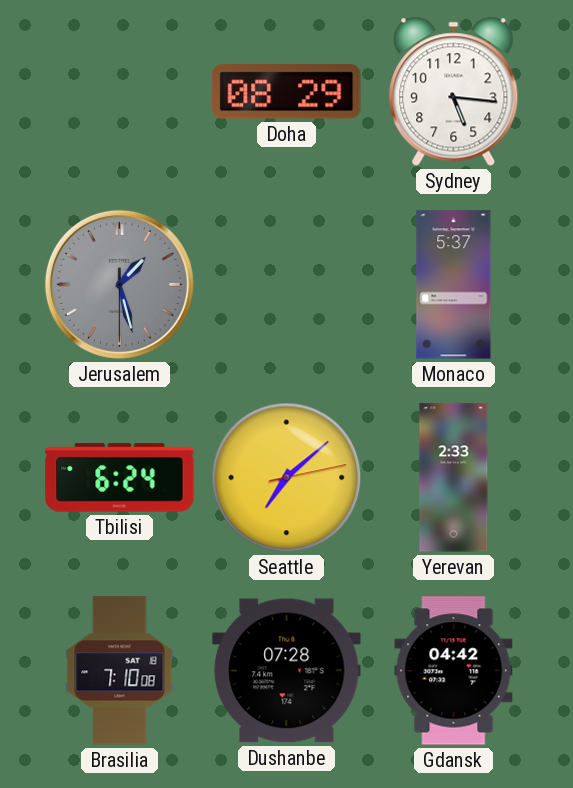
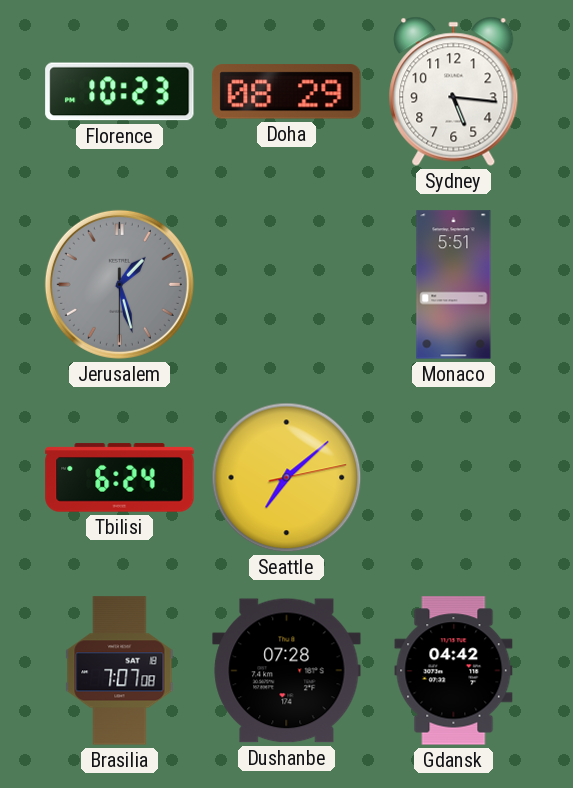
Florence: none -> 10:23 (120, 92)
Monaco: 5:37 -> 5:51 (454, 285)
Yerevan: 2:33 -> none (454, 478)
Brasilia: 7:10 -> 7:07 (120, 671)
